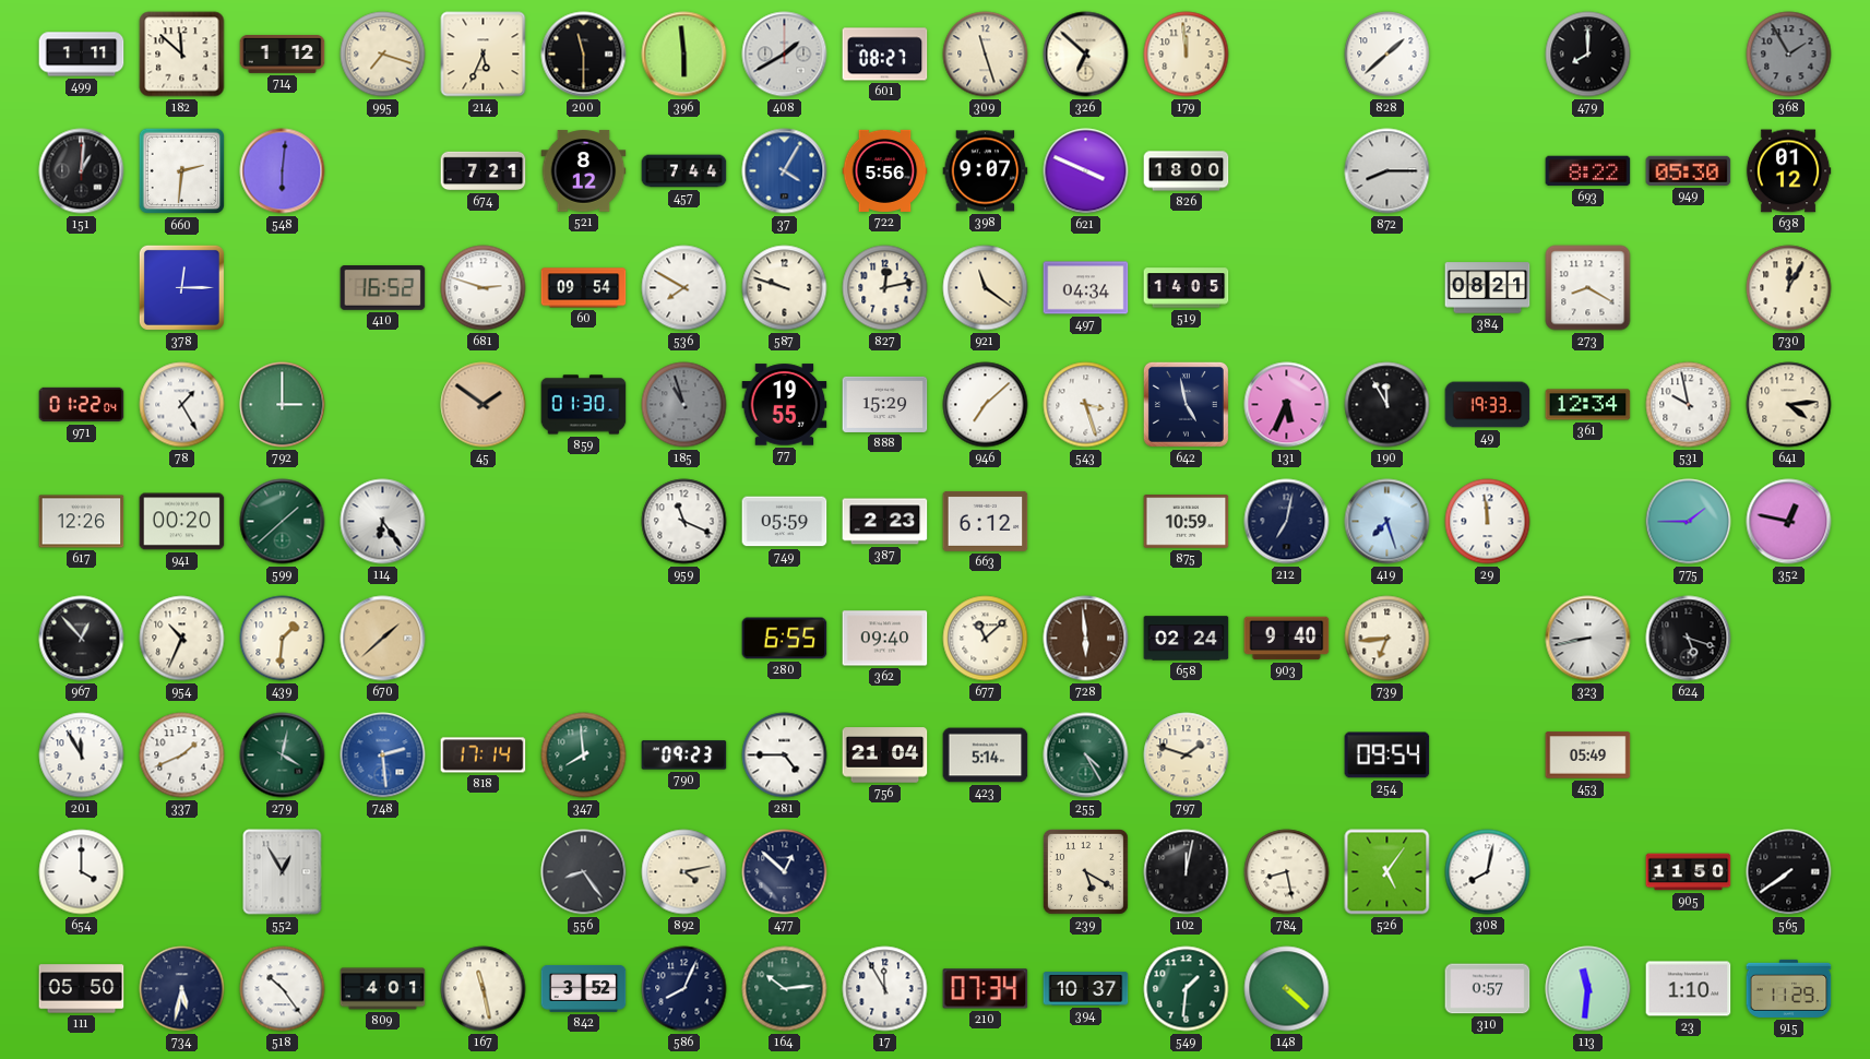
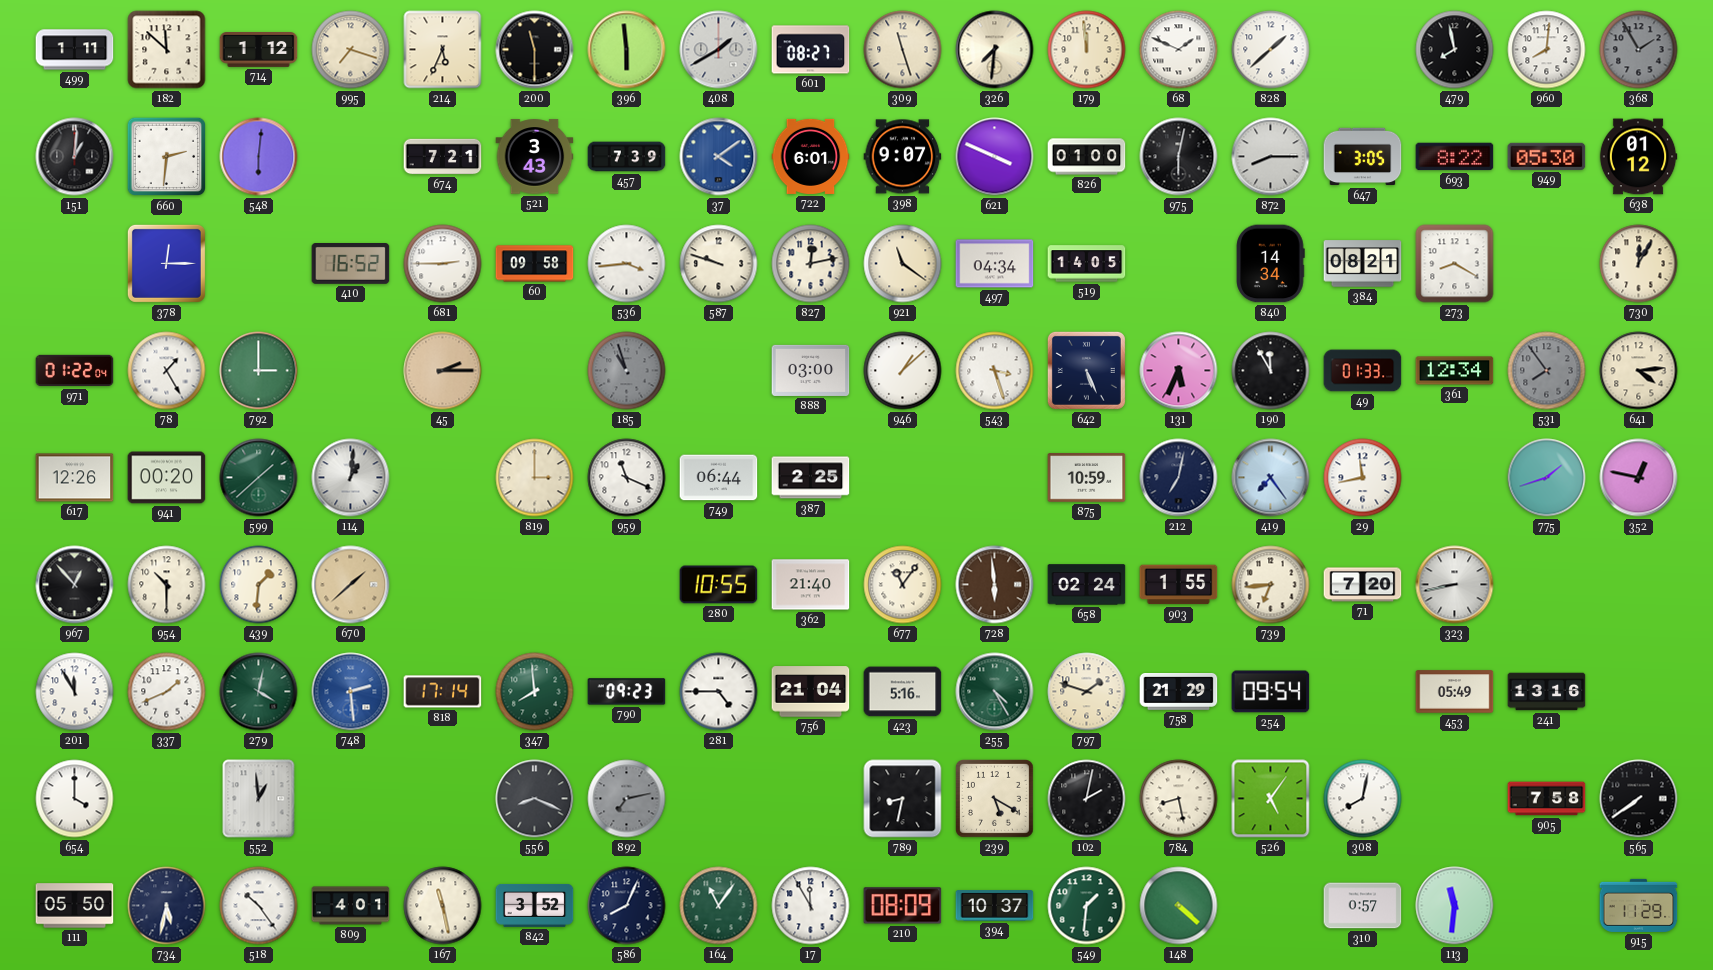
326: 6:52 -> 7:31 (995, 50)
68: none -> 1:49 (1179, 50)
479: 8:00 -> 7:58 (1455, 50)
960: none -> 8:01 (1547, 50)
521: 8:12 -> 3:43 (535, 157)
457: 7:44 -> 7:39 (627, 157)
37: 4:05 -> 4:09 (719, 157)
722: 5:56 -> 6:01 (811, 156)
826: 18:00 -> 01:00 (1087, 157)
975: none -> 6:02 (1179, 157)
647: none -> 3:05 (1363, 157)
681: 2:48 -> 2:45 (443, 264)
60: 09:54 -> 09:58 (535, 264)
536: 7:50 -> 3:44 (627, 264)
840: none -> 14:34 (1271, 264)
45: 1:51 -> 2:15 (443, 371)
859: 01:30 -> none (584, 405)
77: 19:55 -> none (785, 405)
888: 15:29 -> 03:00 (811, 370)
946: 7:08 -> 1:08 (903, 371)
642: 4:58 -> 5:26 (1086, 370)
49: 19:33 -> 01:33 (1363, 371)
531: 9:58 -> 7:54 (1547, 371)
531 dial: white -> grey (1547, 371)
114: 6:24 -> 1:01 (351, 478)
819: none -> 3:00 (535, 478)
749: 05:59 -> 06:44 (719, 478)
387: 2:23 -> 2:25 (811, 478)
663: 6:12 -> none (986, 521)
419: 7:27 -> 7:24 (1271, 478)
29: 11:59 -> 11:43 (1363, 478)
775: 1:45 -> 1:42 (1547, 478)
954: 10:34 -> 10:30 (167, 585)
280: 6:55 -> 10:55 (719, 585)
362: 09:40 -> 21:40 (811, 585)
677: 11:08 -> 11:06 (903, 585)
903: 9:40 -> 1:55 (1179, 585)
71: none -> 7:20 (1363, 585)
624: 5:18 -> none (1689, 639)
423: 5:14 -> 5:16 (903, 692)
758: none -> 21:29 (1179, 692)
241: none -> 13:16 (1547, 692)
552: 12:55 -> 12:59 (259, 799)
556: 8:24 -> 8:19 (535, 799)
892: 4:13 -> 7:13 (627, 799)
892 dial: cream -> grey (627, 799)
477: 12:52 -> none (785, 872)
789: none -> 8:32 (903, 799)
102: 12:02 -> 2:02 (1087, 799)
905: 11:50 -> 7:58 (1547, 799)
164: 10:14 -> 11:06 (719, 906)
210: 07:34 -> 08:09 (903, 906)
23: 1:10 -> none (1689, 989)
